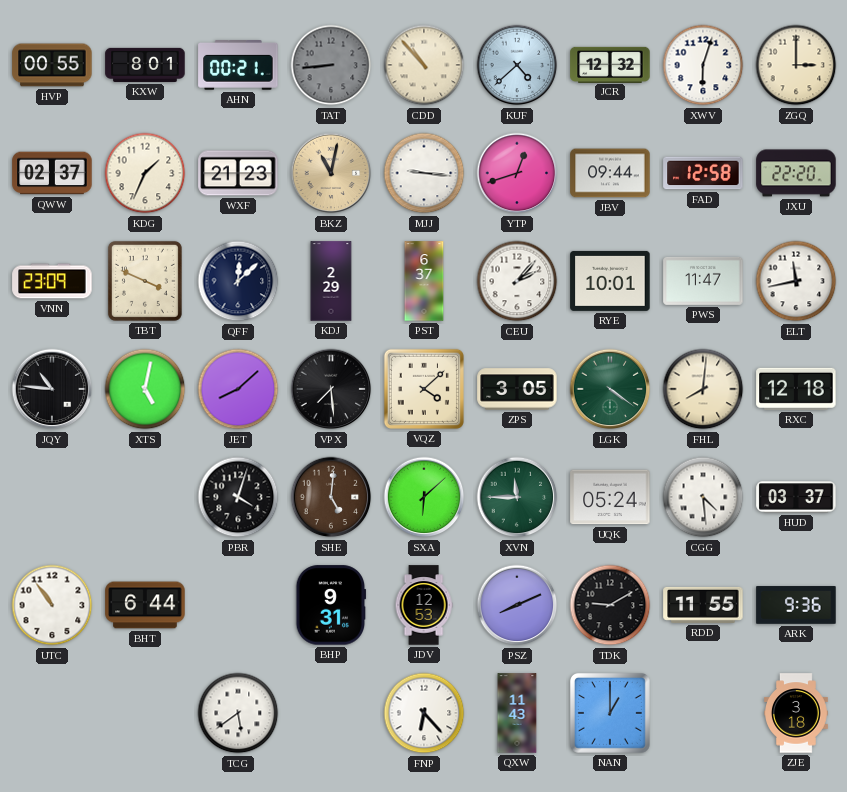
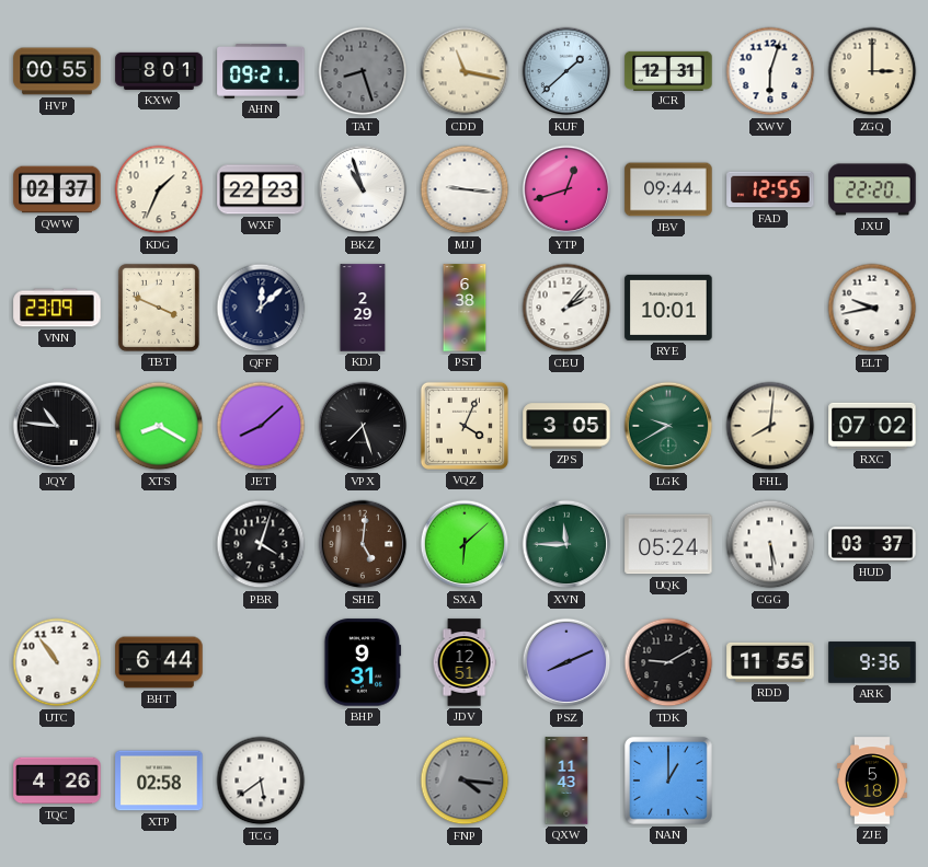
AHN: 00:21 -> 09:21 (261, 72)
TAT: 8:44 -> 8:27 (363, 71)
CDD: 10:53 -> 11:17 (465, 71)
KUF: 4:38 -> 1:38 (566, 71)
JCR: 12:32 -> 12:31 (668, 70)
WXF: 21:23 -> 22:23 (261, 189)
BKZ: 11:02 -> 10:57 (363, 189)
BKZ dial: champagne -> white (363, 189)
FAD: 12:58 -> 12:55 (770, 189)
PST: 6:37 -> 6:38 (465, 308)
PWS: 11:47 -> none (703, 281)
ELT: 11:43 -> 9:43 (872, 308)
XTS: 5:02 -> 8:20 (159, 426)
VPX: 7:29 -> 7:27 (363, 426)
VQZ: 4:08 -> 4:04 (465, 426)
LGK: 4:21 -> 9:40 (668, 426)
RXC: 12:18 -> 07:02 (872, 426)
CGG: 4:29 -> 5:29 (770, 544)
JDV: 12:53 -> 12:51 (465, 662)
TQC: none -> 4:26 (57, 781)
XTP: none -> 02:58 (159, 781)
FNP: 6:23 -> 4:16 (465, 781)
FNP dial: white -> grey (465, 781)
ZJE: 3:18 -> 5:18 (873, 781)
